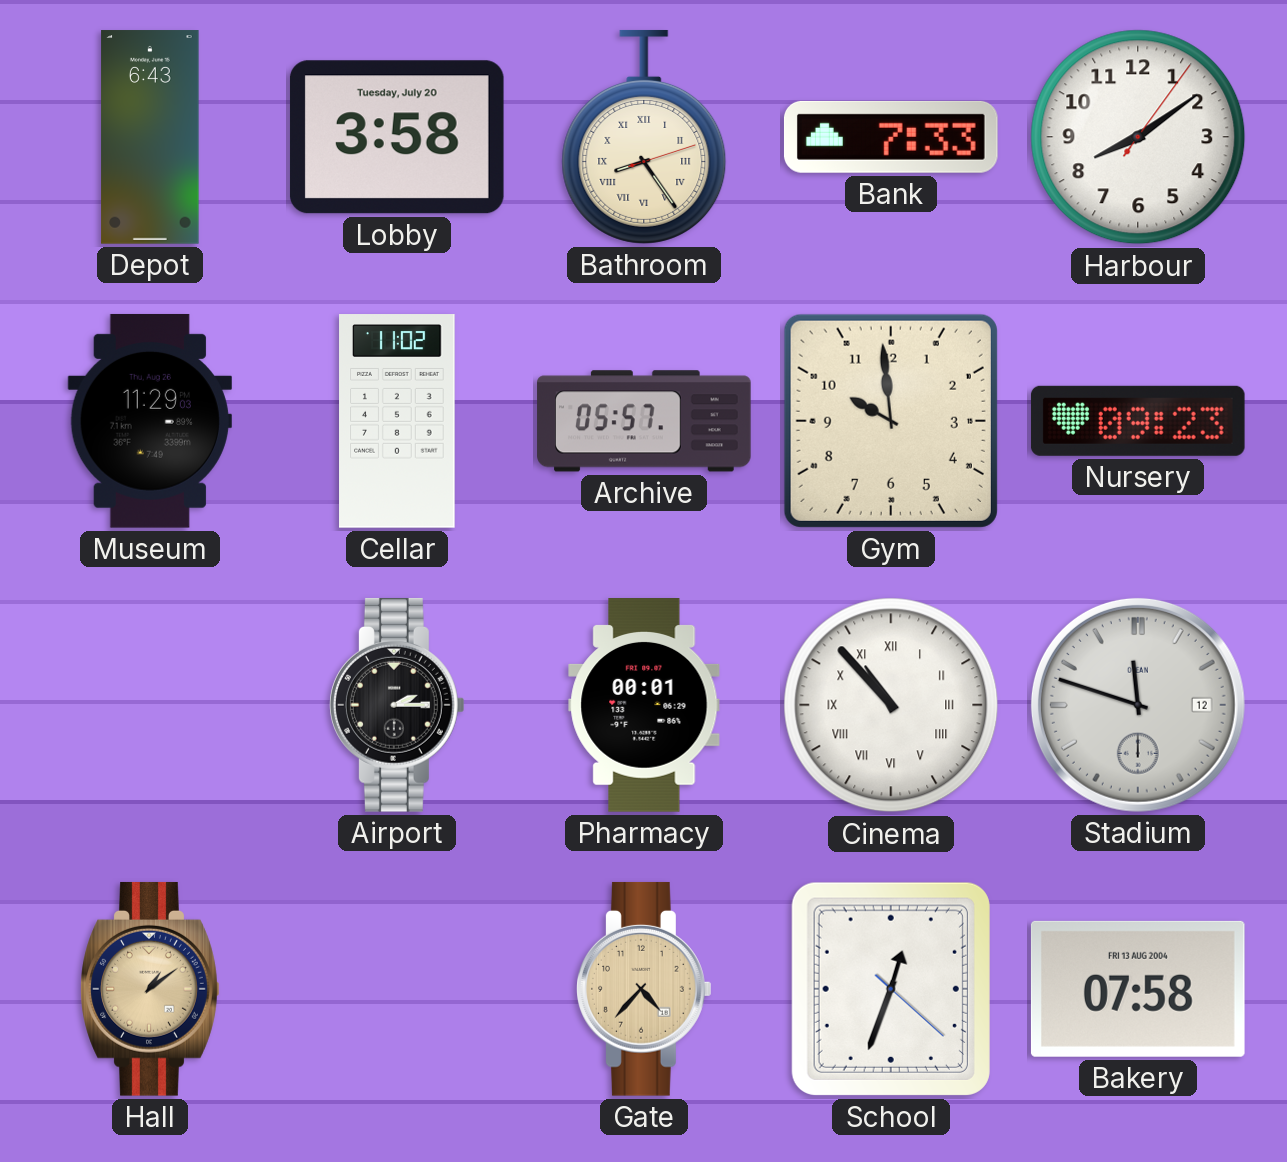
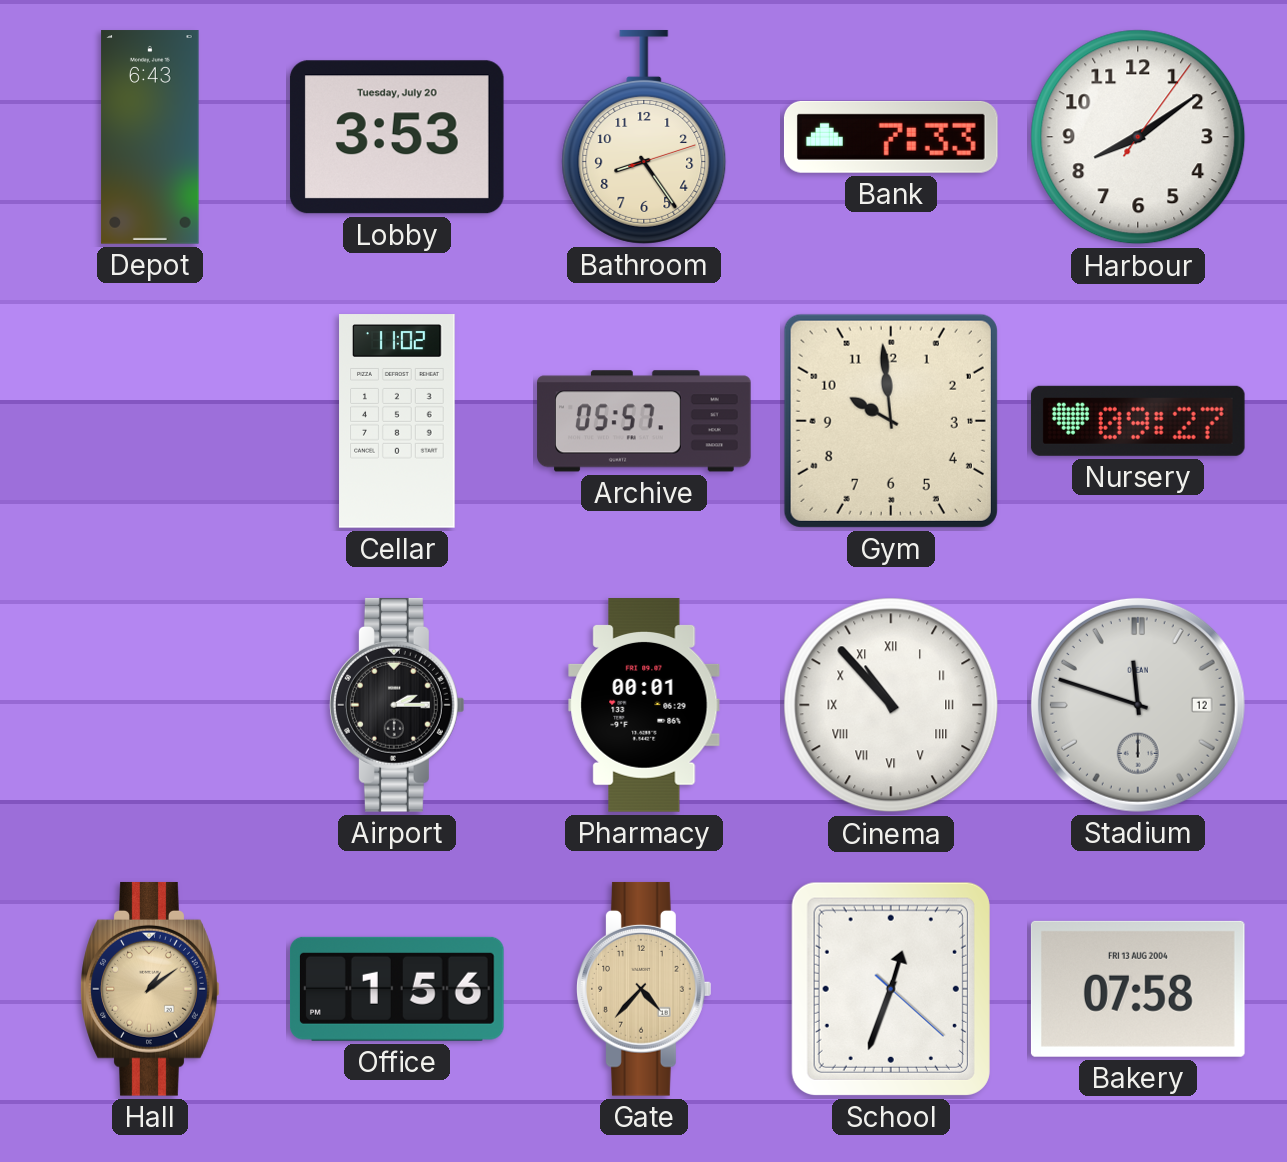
Lobby: 3:58 -> 3:53 (397, 137)
Bathroom numerals: Roman -> Arabic (644, 137)
Museum: 11:29 -> none (150, 421)
Nursery: 09:23 -> 09:27 (1138, 421)
Office: none -> 1:56 (397, 989)
